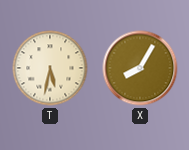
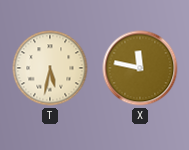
X: 8:05 -> 11:47 (140, 68)
